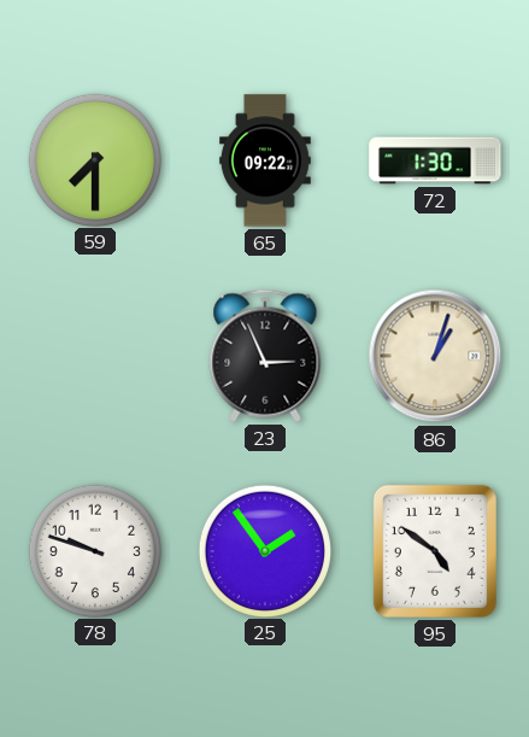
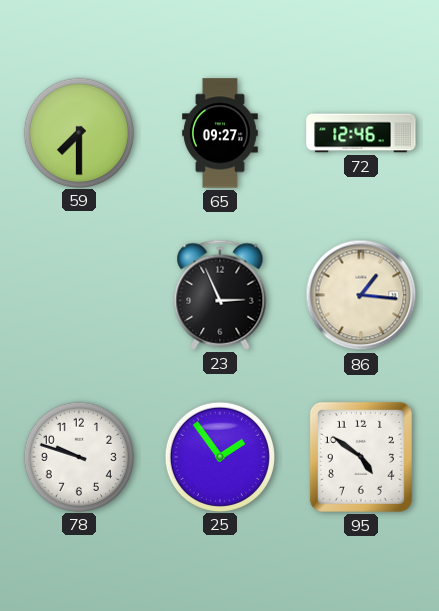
65: 09:22 -> 09:27 (221, 133)
72: 1:30 -> 12:46 (361, 133)
86: 1:03 -> 1:16 (361, 295)
